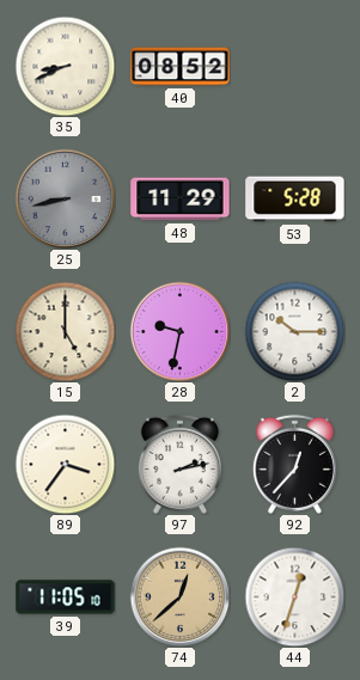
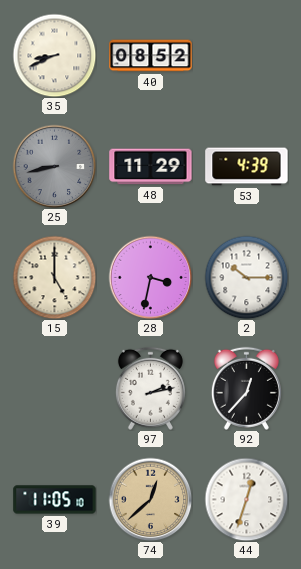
53: 5:28 -> 4:39 (247, 167)
28: 9:32 -> 3:32 (150, 277)
89: 3:36 -> none (65, 464)
